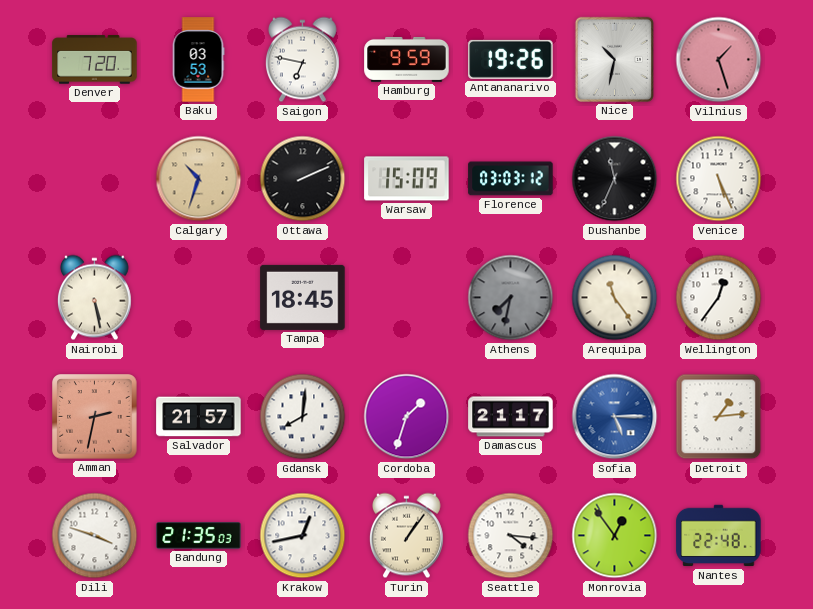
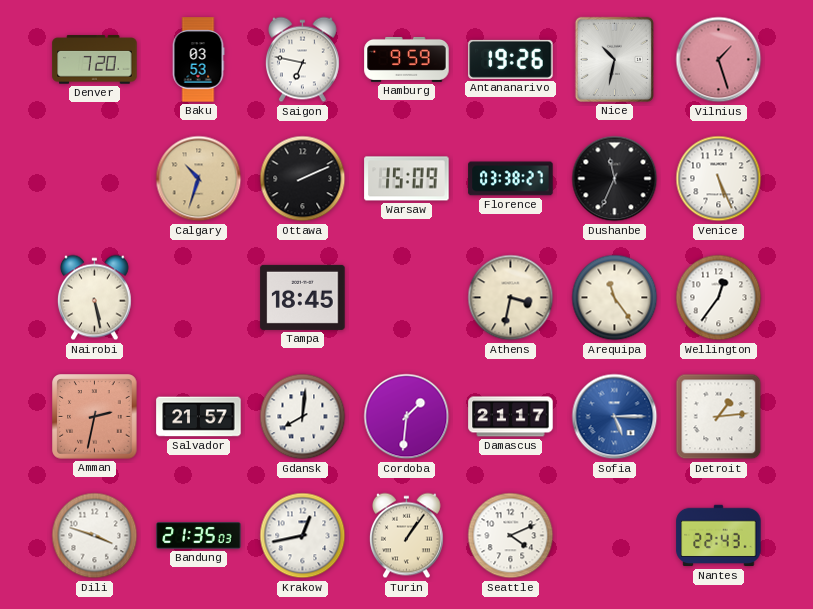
Florence: 03:03 -> 03:38 (511, 179)
Athens: 7:32 -> 3:32 (511, 298)
Athens dial: grey -> cream (511, 298)
Cordoba: 1:33 -> 1:31 (407, 417)
Seattle: 4:16 -> 4:11 (511, 536)
Monrovia: 12:54 -> none (615, 536)
Nantes: 22:48 -> 22:43 (719, 536)
